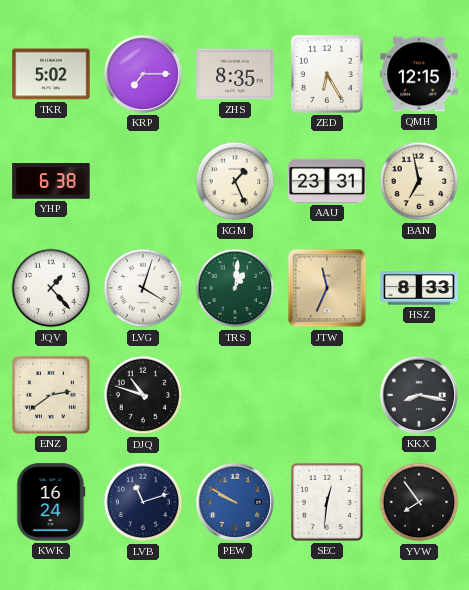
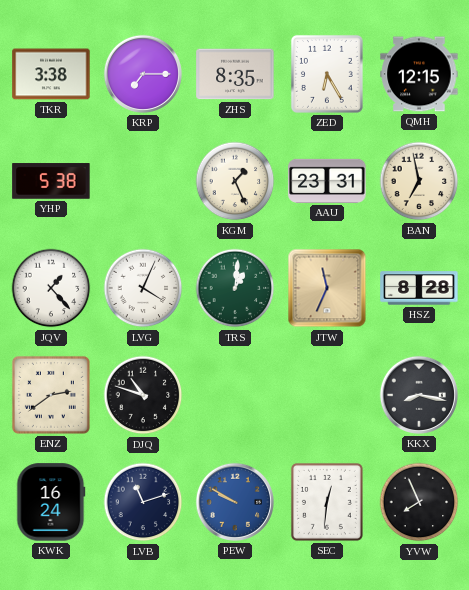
TKR: 5:02 -> 3:38 (51, 74)
YHP: 6:38 -> 5:38 (51, 181)
LVG: 4:03 -> 4:04 (143, 288)
HSZ: 8:33 -> 8:28 (419, 288)
YVW: 7:54 -> 7:56 (419, 502)
